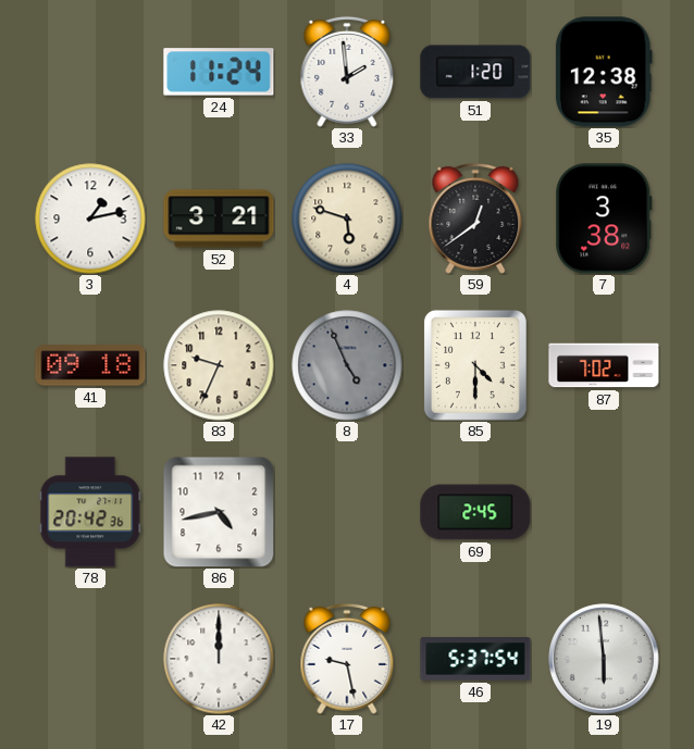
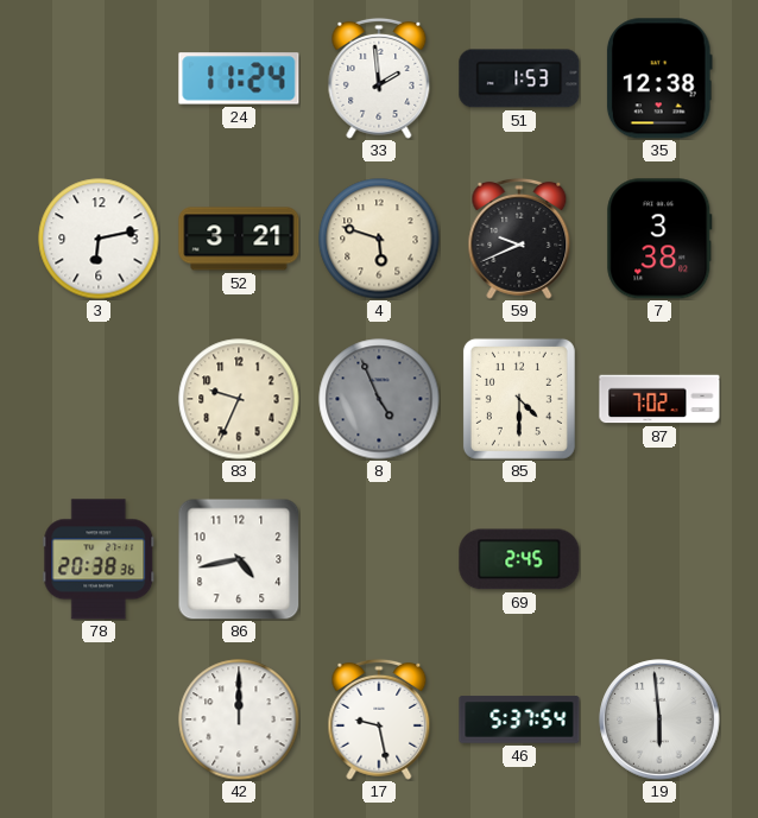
51: 1:20 -> 1:53 (519, 78)
3: 1:13 -> 6:13 (99, 239)
59: 12:39 -> 9:41 (519, 239)
41: 09:18 -> none (90, 365)
78: 20:42 -> 20:38 (99, 559)
